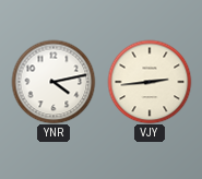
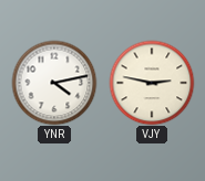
VJY: 2:44 -> 2:47 (152, 83)
